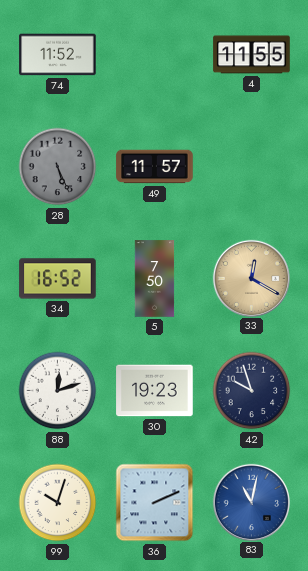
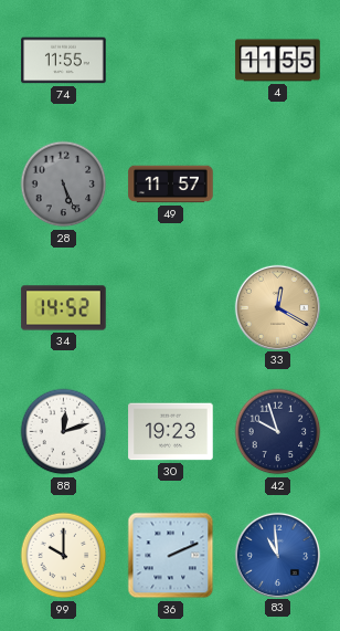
74: 11:52 -> 11:55 (64, 61)
34: 16:52 -> 14:52 (64, 308)
5: 7:50 -> none (155, 279)
99: 10:03 -> 10:00 (64, 556)
83: 11:02 -> 10:59 (277, 555)
